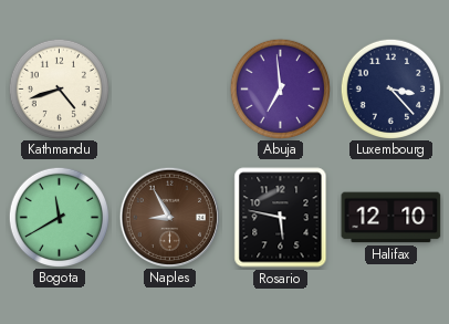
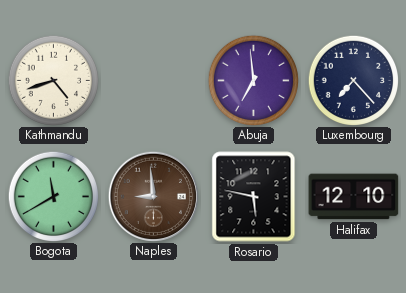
Luxembourg: 3:23 -> 7:23 (353, 80)
Naples: 8:55 -> 8:59 (153, 196)
